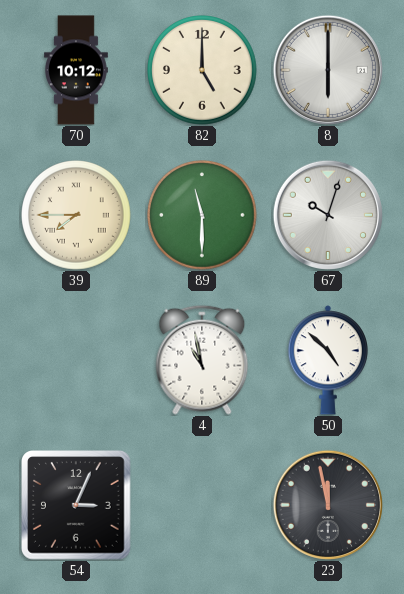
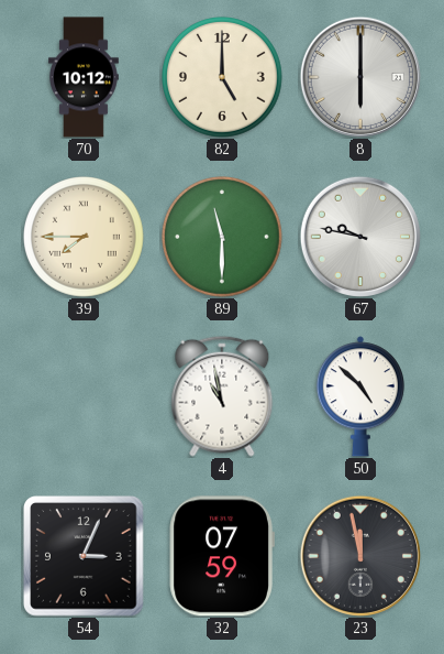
67: 10:03 -> 9:47 (360, 237)
32: none -> 07:59 (222, 556)
